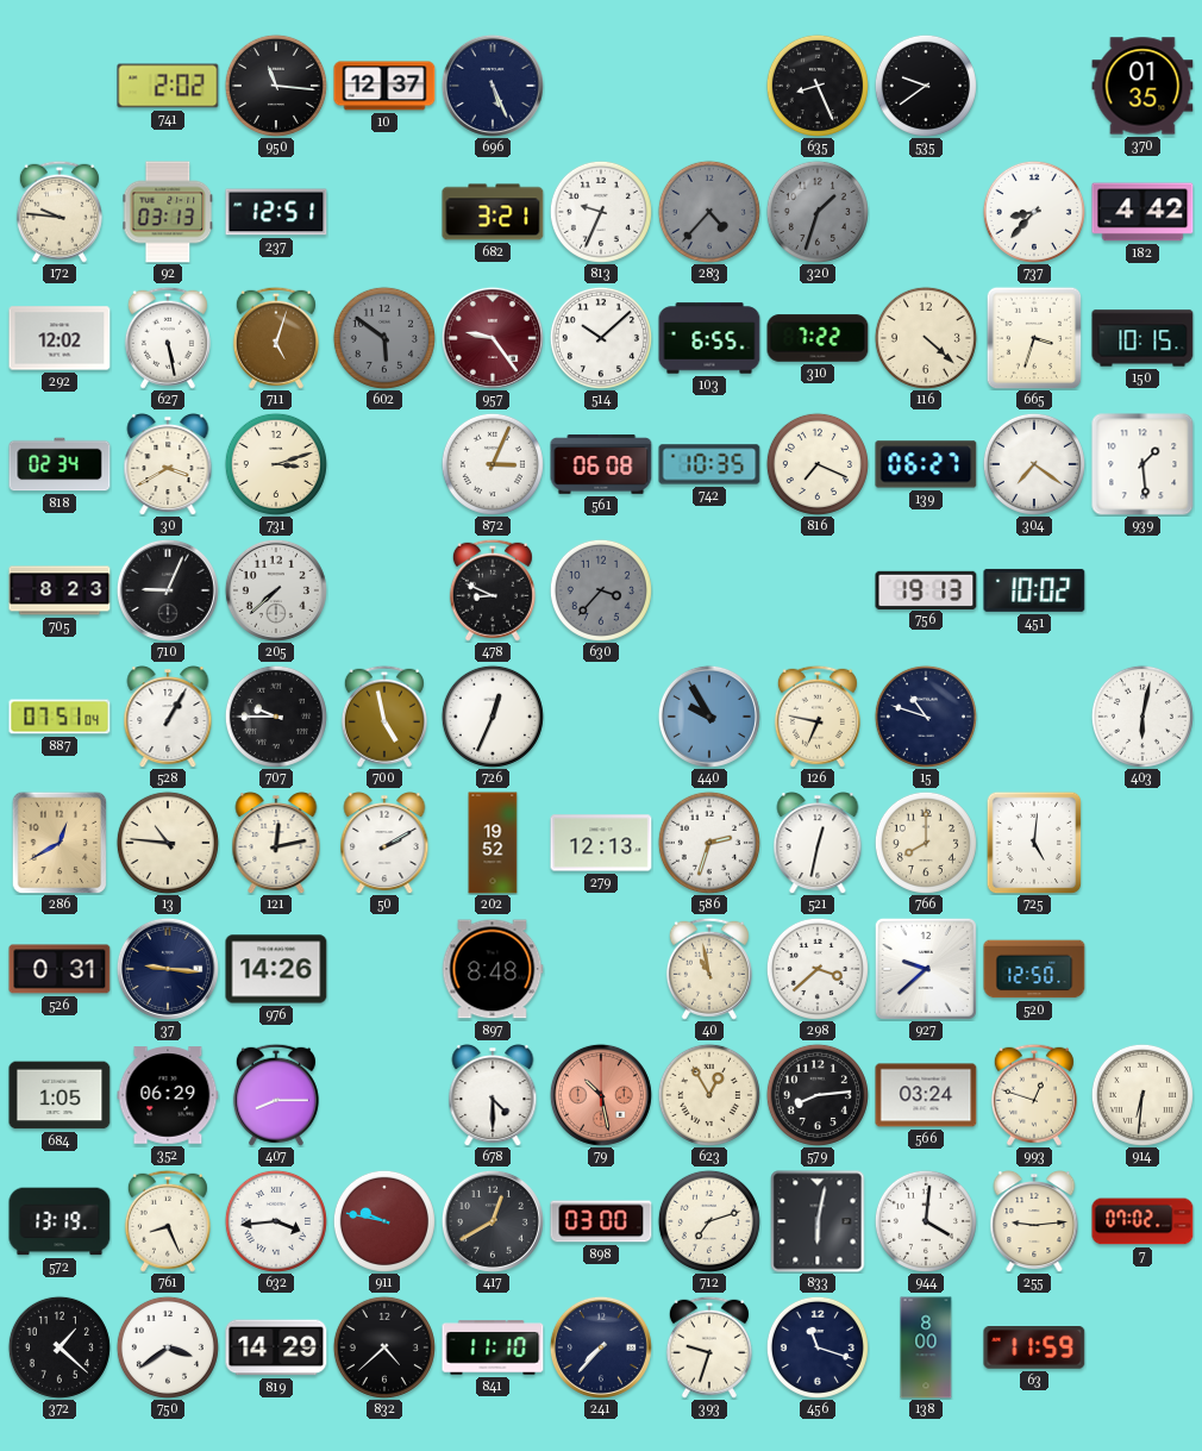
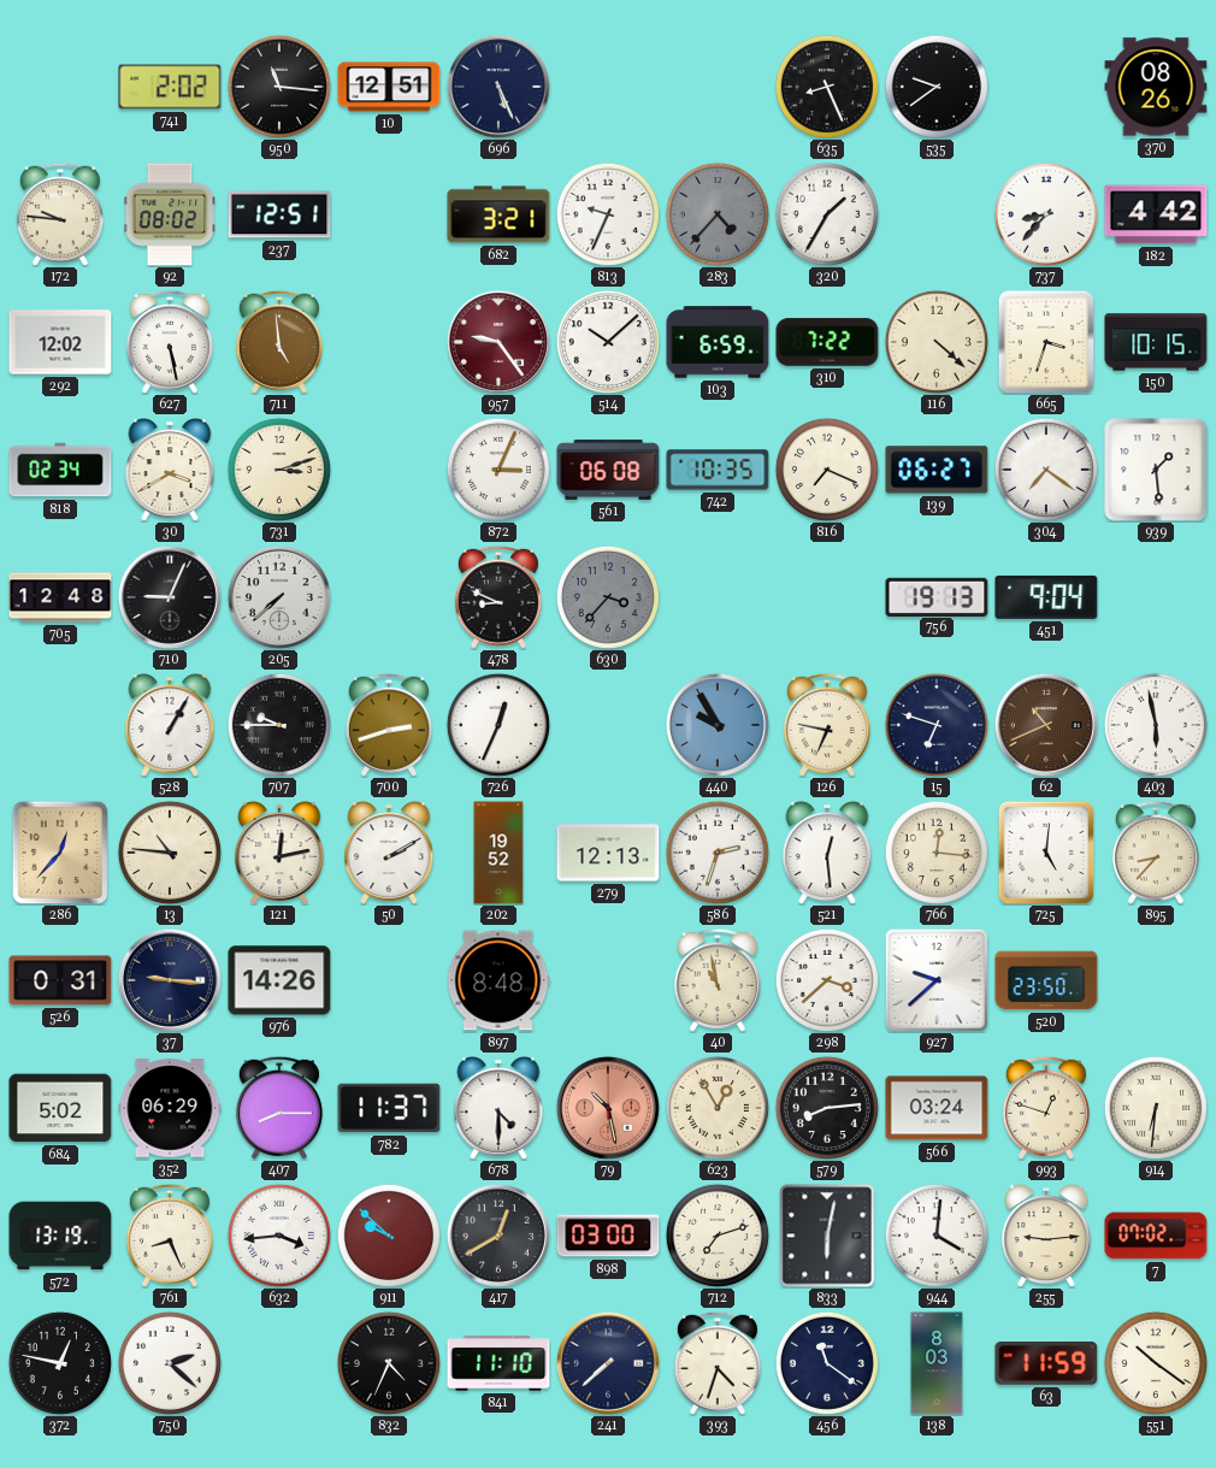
10: 12:37 -> 12:51 (389, 87)
370: 01:35 -> 08:26 (1156, 87)
92: 03:13 -> 08:02 (170, 214)
320: 1:33 -> 1:35 (827, 214)
320 dial: grey -> white (827, 214)
711: 5:03 -> 4:59 (279, 342)
602: 5:51 -> none (384, 338)
103: 6:55 -> 6:59 (718, 342)
705: 8:23 -> 12:48 (60, 597)
451: 10:02 -> 9:04 (1046, 597)
887: 07:51 -> none (60, 717)
700: 4:58 -> 2:42 (389, 725)
15: 10:48 -> 6:48 (937, 725)
62: none -> 10:41 (1046, 725)
403: 6:02 -> 5:58 (1156, 725)
286: 12:40 -> 12:37 (60, 853)
521: 12:32 -> 12:29 (827, 854)
766: 8:00 -> 12:16 (937, 853)
895: none -> 8:37 (1156, 853)
520: 12:50 -> 23:50 (1046, 980)
684: 1:05 -> 5:02 (60, 1108)
782: none -> 11:37 (389, 1108)
911: 9:47 -> 9:52 (389, 1236)
372: 1:22 -> 12:47 (60, 1363)
750: 3:39 -> 2:22 (170, 1363)
819: 14:29 -> none (276, 1347)
832: 4:38 -> 4:34 (389, 1363)
241: 7:37 -> 7:38 (608, 1363)
393: 9:33 -> 4:33 (718, 1363)
456: 11:18 -> 11:21 (827, 1363)
138: 8:00 -> 8:03 (937, 1363)
551: none -> 10:21 (1156, 1363)
